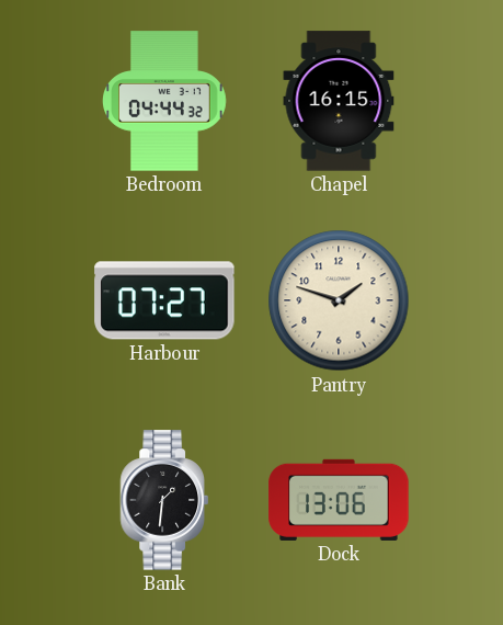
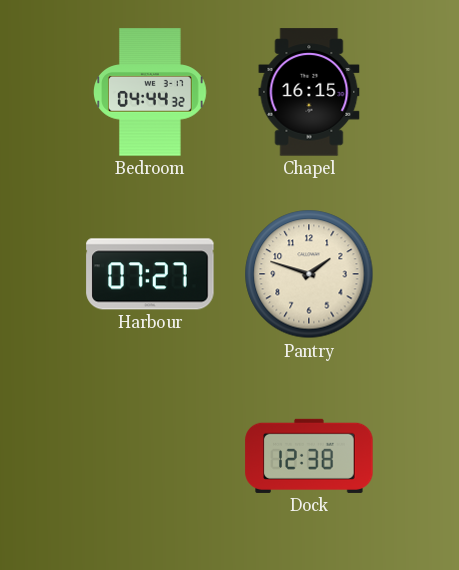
Bank: 1:31 -> none (164, 500)
Dock: 13:06 -> 12:38 (309, 456)
